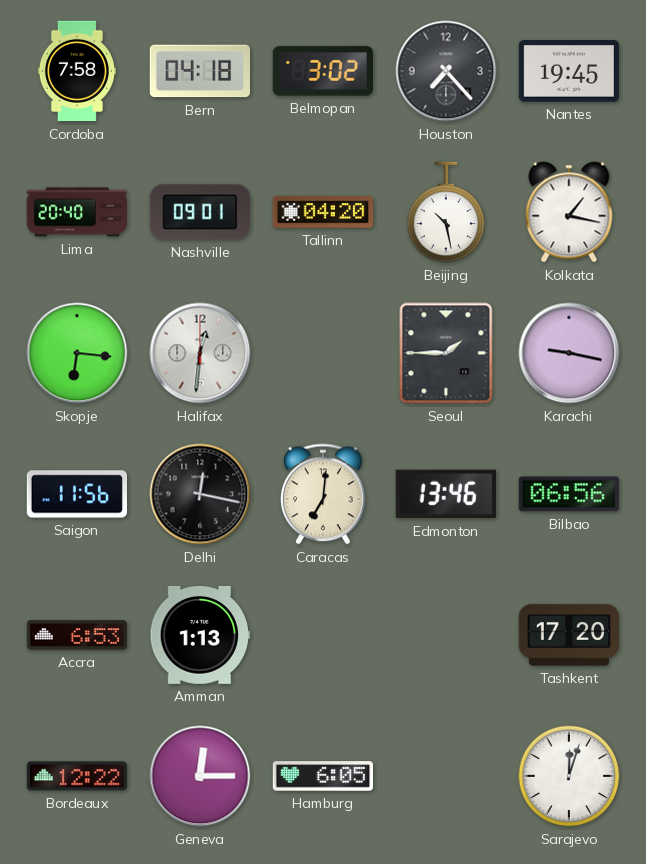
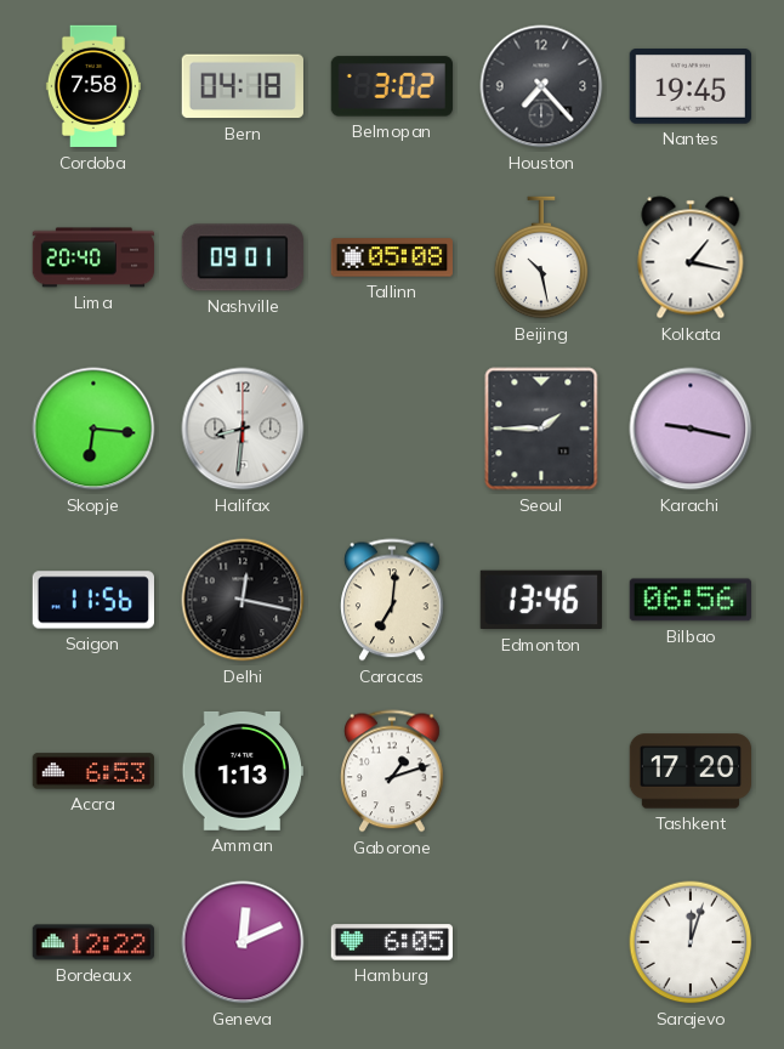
Tallinn: 04:20 -> 05:08 (392, 257)
Halifax: 12:31 -> 8:31 (243, 429)
Gaborone: none -> 1:12 (393, 771)
Geneva: 12:15 -> 12:11 (243, 942)
